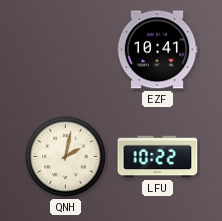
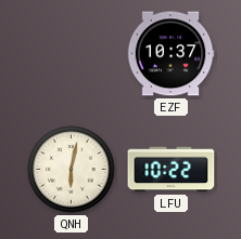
EZF: 10:41 -> 10:37 (170, 54)
QNH: 2:02 -> 6:02 (72, 170)
